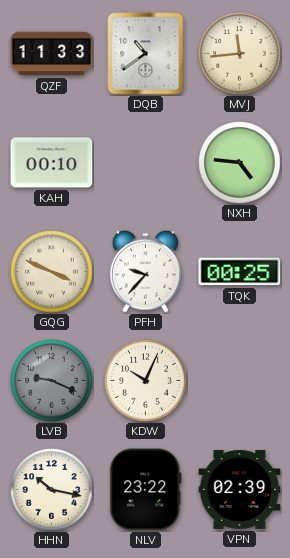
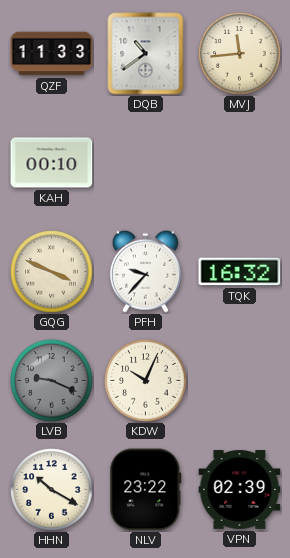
NXH: 4:46 -> none (240, 163)
TQK: 00:25 -> 16:32 (240, 272)
HHN: 10:17 -> 10:20 (52, 490)
